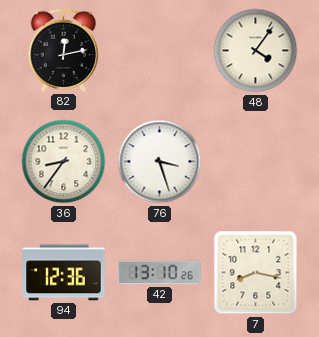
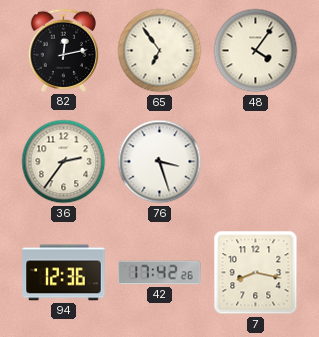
65: none -> 6:54 (160, 51)
36: 8:36 -> 2:36 (64, 162)
42: 13:10 -> 17:42 (160, 273)
